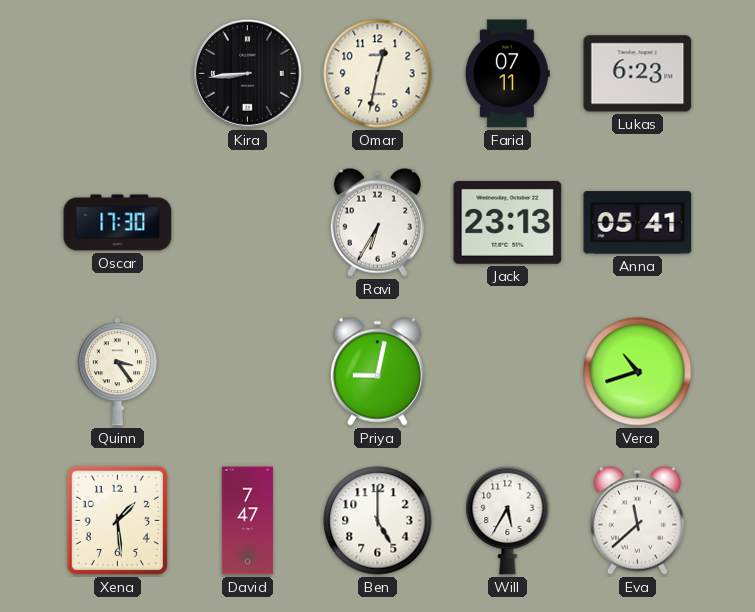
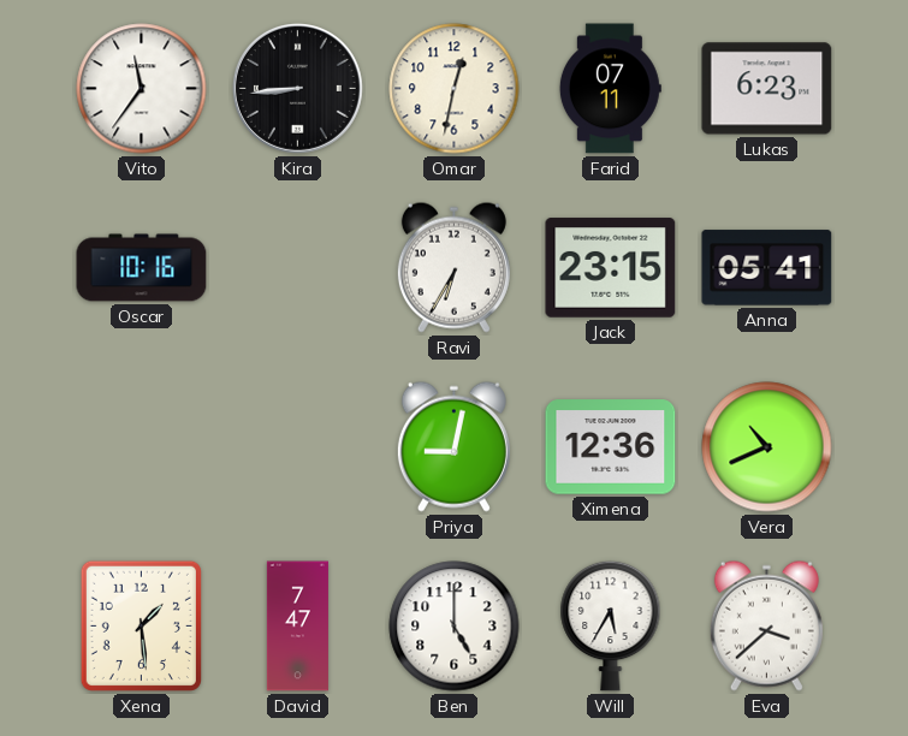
Vito: none -> 11:36 (142, 89)
Oscar: 17:30 -> 10:16 (142, 268)
Jack: 23:13 -> 23:15 (611, 268)
Quinn: 3:24 -> none (117, 372)
Ximena: none -> 12:36 (611, 447)
Vera: 10:42 -> 10:41 (767, 447)
Eva: 11:38 -> 3:38 (766, 625)
